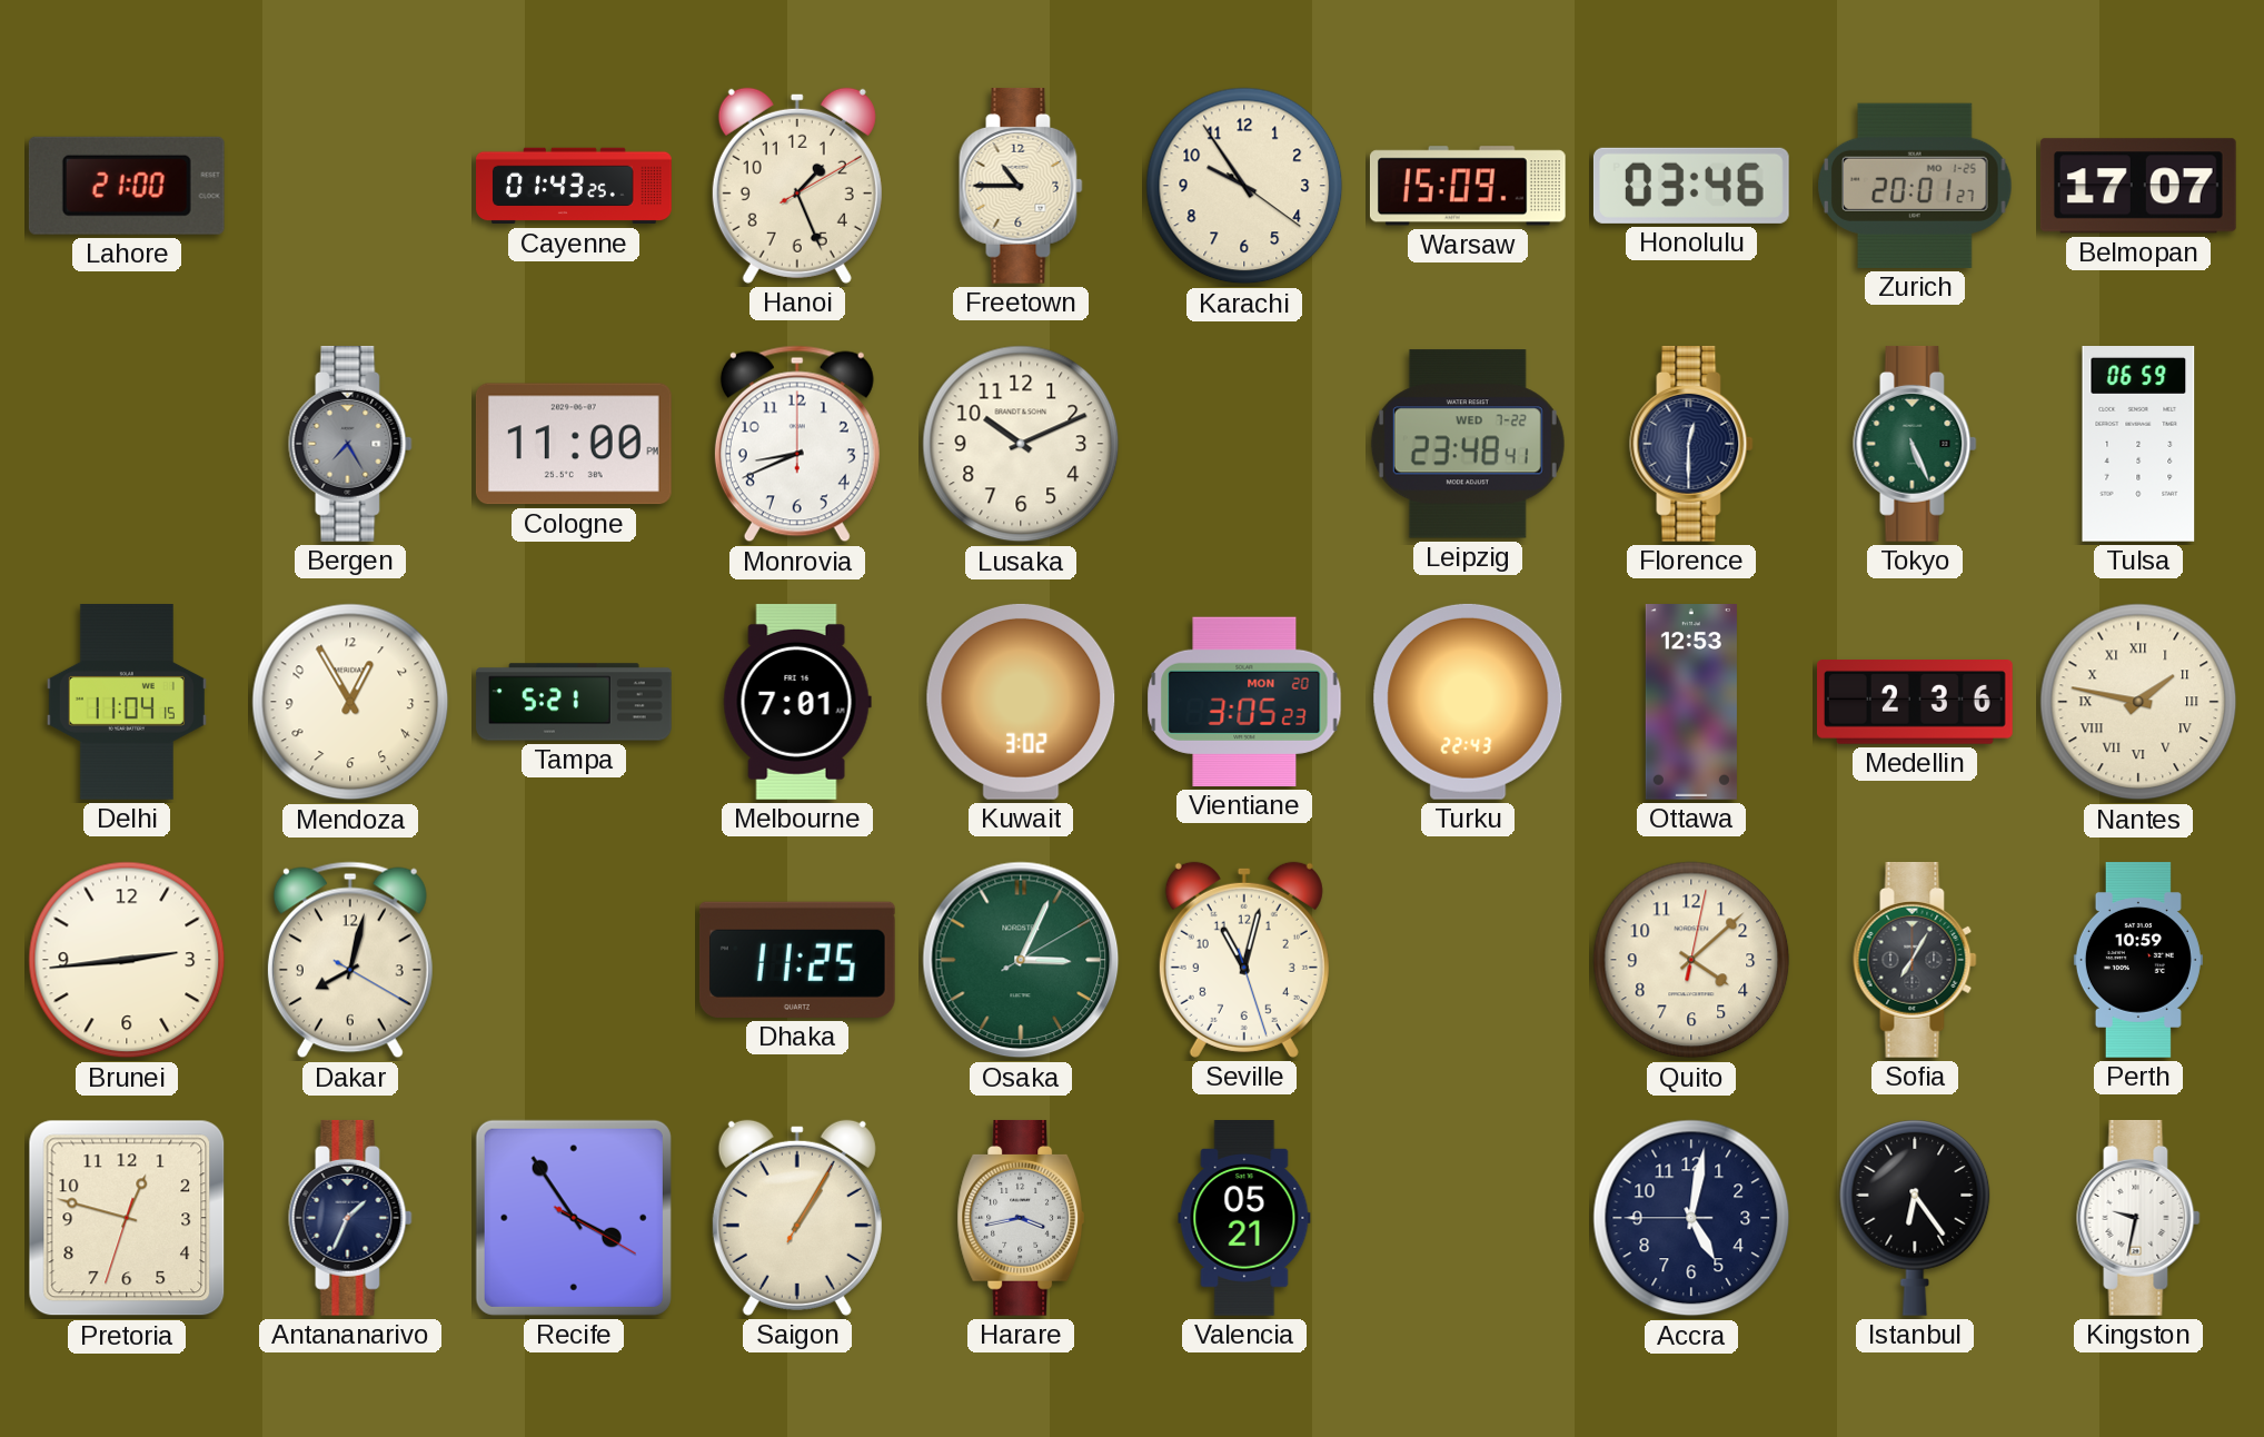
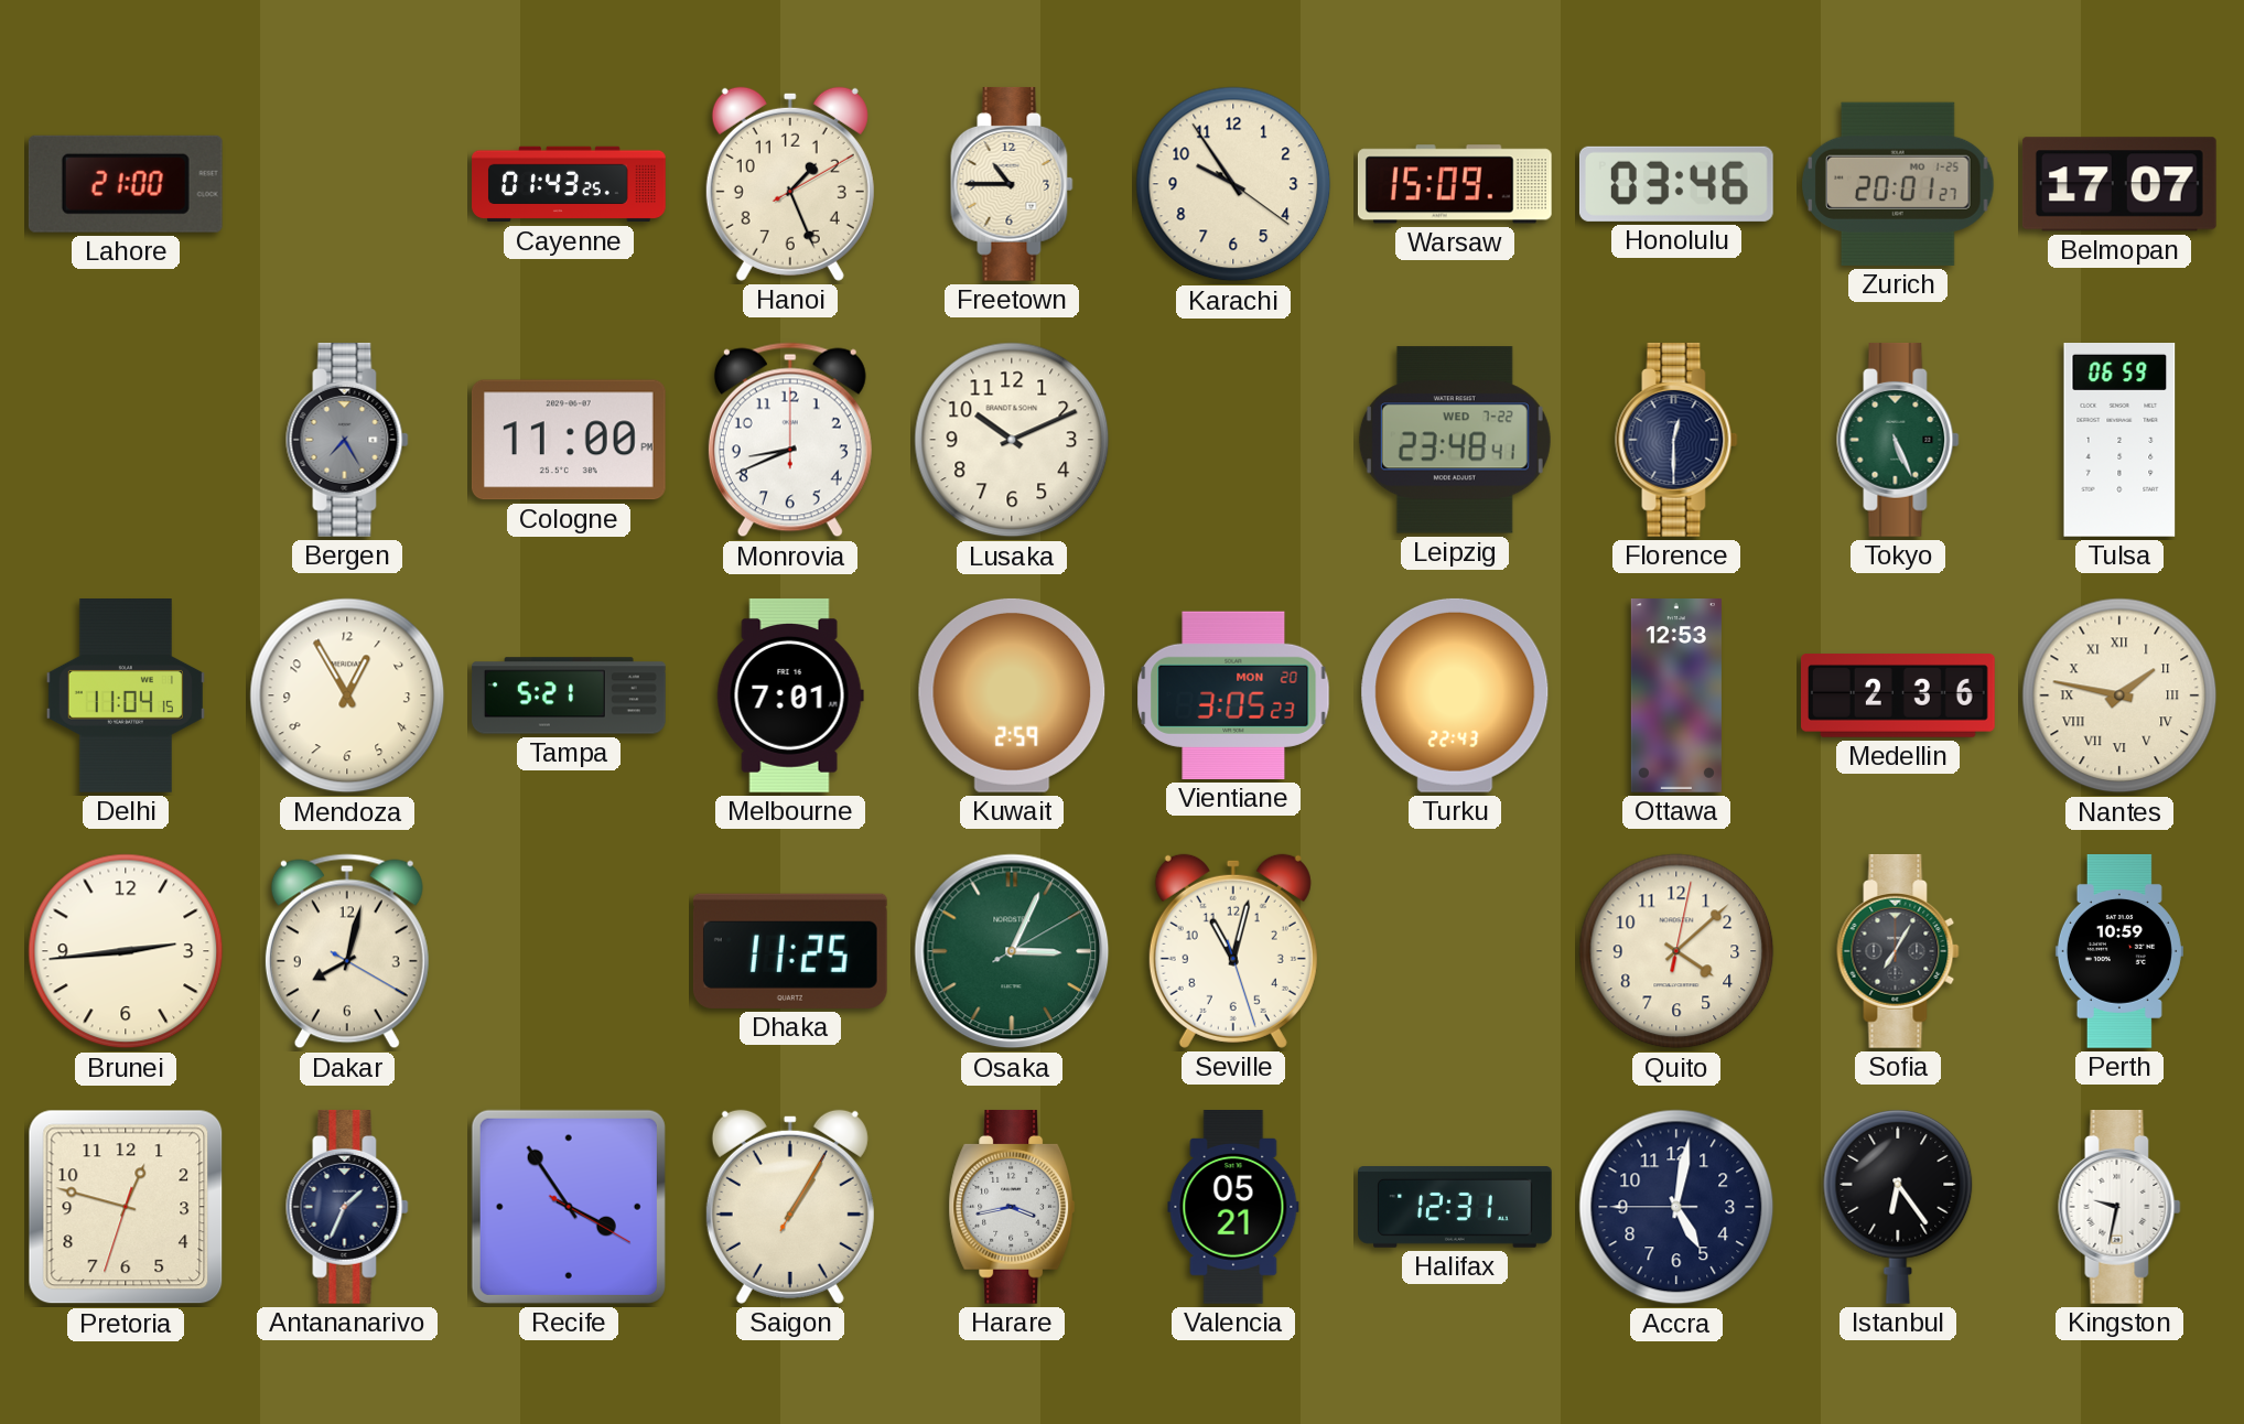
Kuwait: 3:02 -> 2:59 (1012, 695)
Halifax: none -> 12:31 (1455, 1207)
